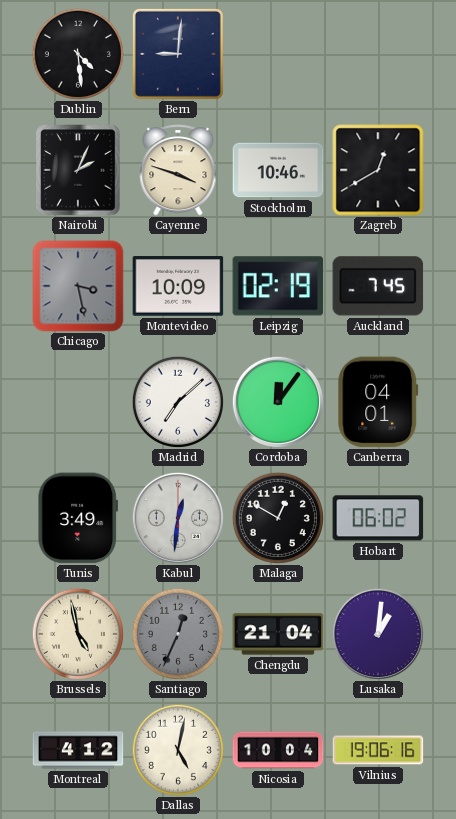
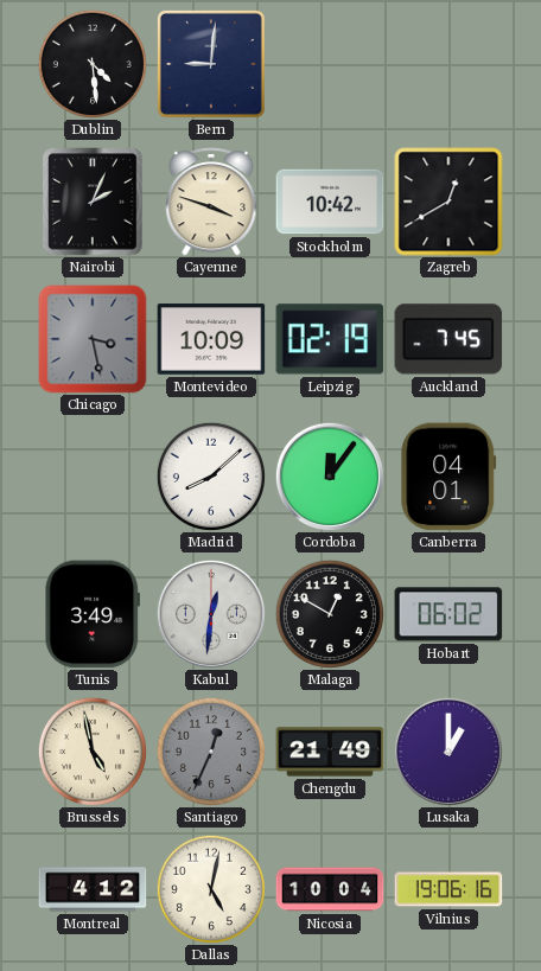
Stockholm: 10:46 -> 10:42 (330, 202)
Madrid: 7:08 -> 8:08 (211, 477)
Chengdu: 21:04 -> 21:49 (330, 752)
Lusaka: 1:01 -> 1:00 (448, 752)
